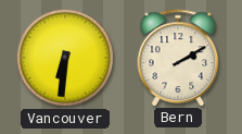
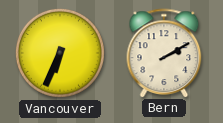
Vancouver: 6:31 -> 6:34 (60, 53)
